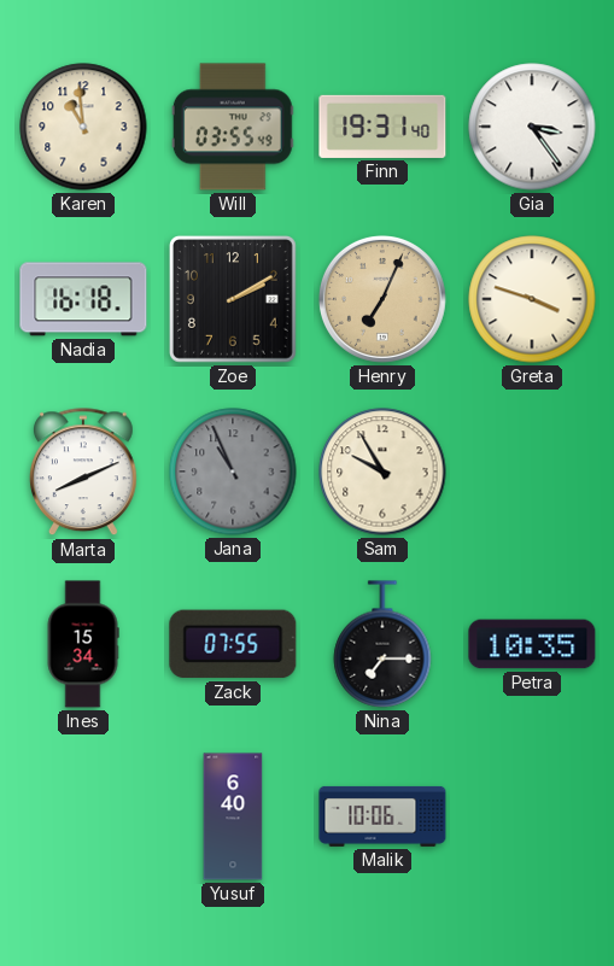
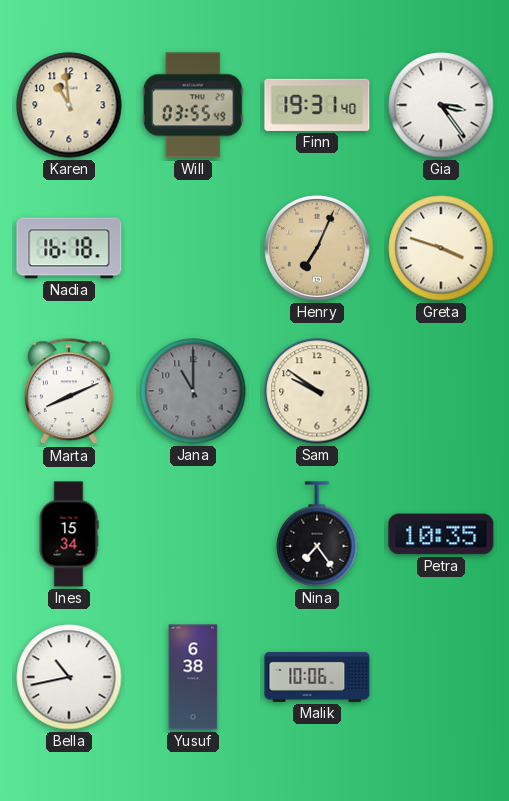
Zoe: 2:10 -> none (233, 299)
Jana: 10:56 -> 11:00 (193, 391)
Sam: 9:55 -> 9:51 (317, 391)
Zack: 07:55 -> none (233, 644)
Nina: 7:15 -> 7:24 (317, 534)
Bella: none -> 10:43 (69, 677)
Yusuf: 6:40 -> 6:38 (193, 677)
